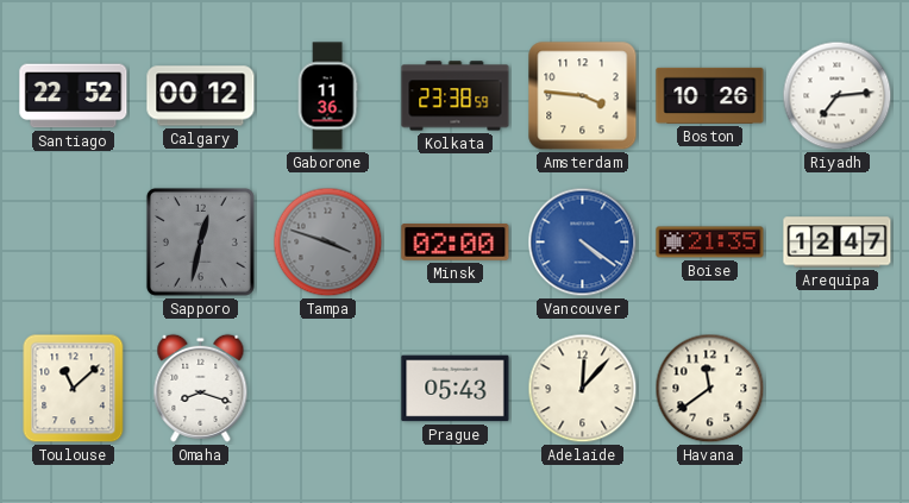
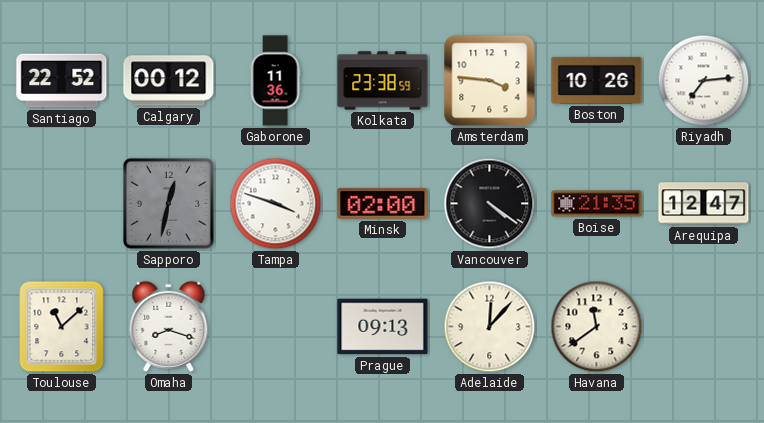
Tampa dial: grey -> white (276, 204)
Vancouver dial: blue -> black (490, 204)
Prague: 05:43 -> 09:13 (383, 327)
